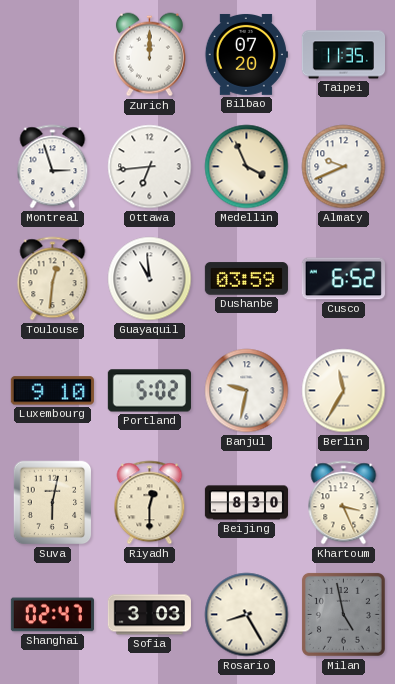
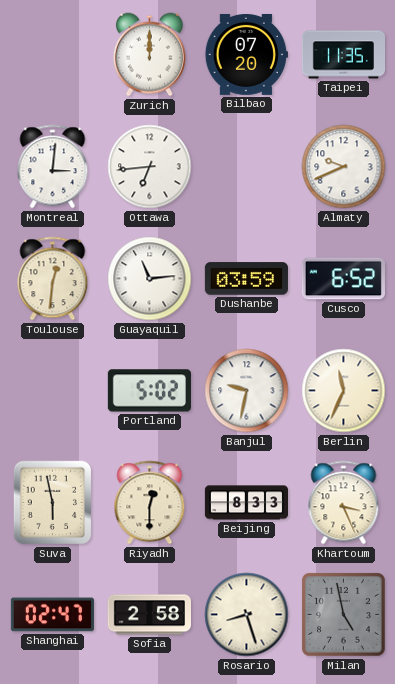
Montreal: 2:57 -> 3:01 (53, 167)
Medellin: 3:56 -> none (247, 167)
Guayaquil: 10:59 -> 11:14 (150, 279)
Luxembourg: 9:10 -> none (52, 391)
Berlin: 11:35 -> 11:34 (344, 391)
Suva: 6:02 -> 5:58 (53, 503)
Beijing: 8:30 -> 8:33 (246, 503)
Sofia: 3:03 -> 2:58 (149, 615)
Rosario: 8:25 -> 8:27 (247, 615)
